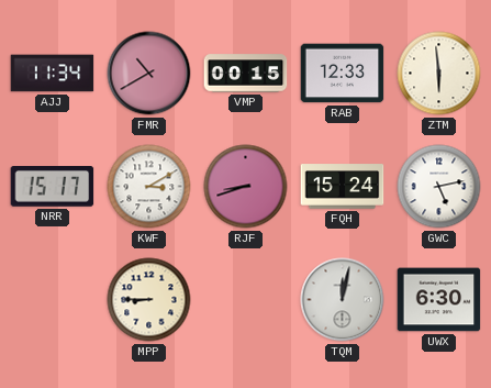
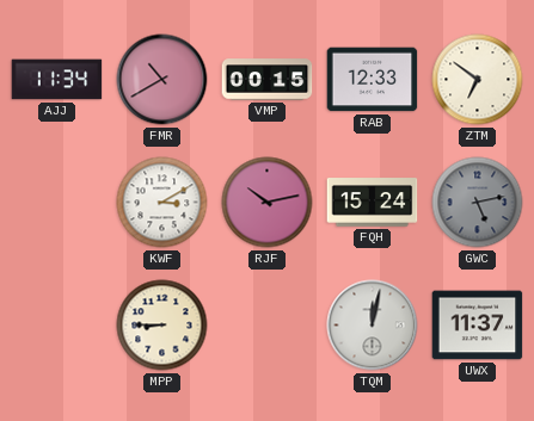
ZTM: 5:59 -> 6:51 (478, 80)
NRR: 15:17 -> none (53, 187)
RJF: 8:42 -> 10:13 (268, 203)
GWC dial: white -> grey (478, 203)
UWX: 6:30 -> 11:37 (478, 326)
